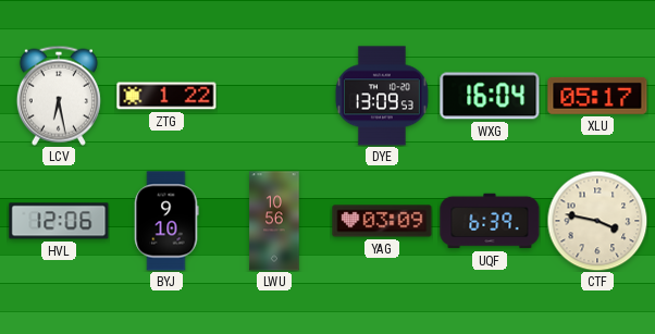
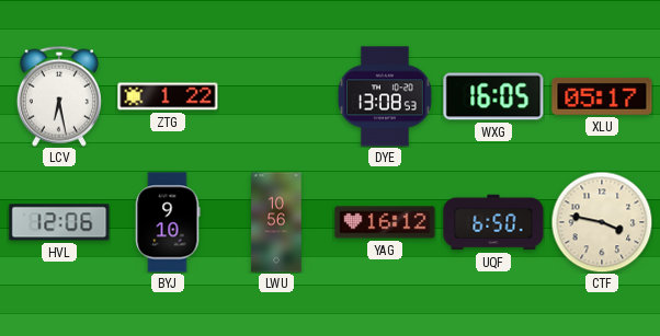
DYE: 13:09 -> 13:08 (385, 96)
WXG: 16:04 -> 16:05 (493, 96)
YAG: 03:09 -> 16:12 (385, 222)
UQF: 6:39 -> 6:50 (493, 222)
